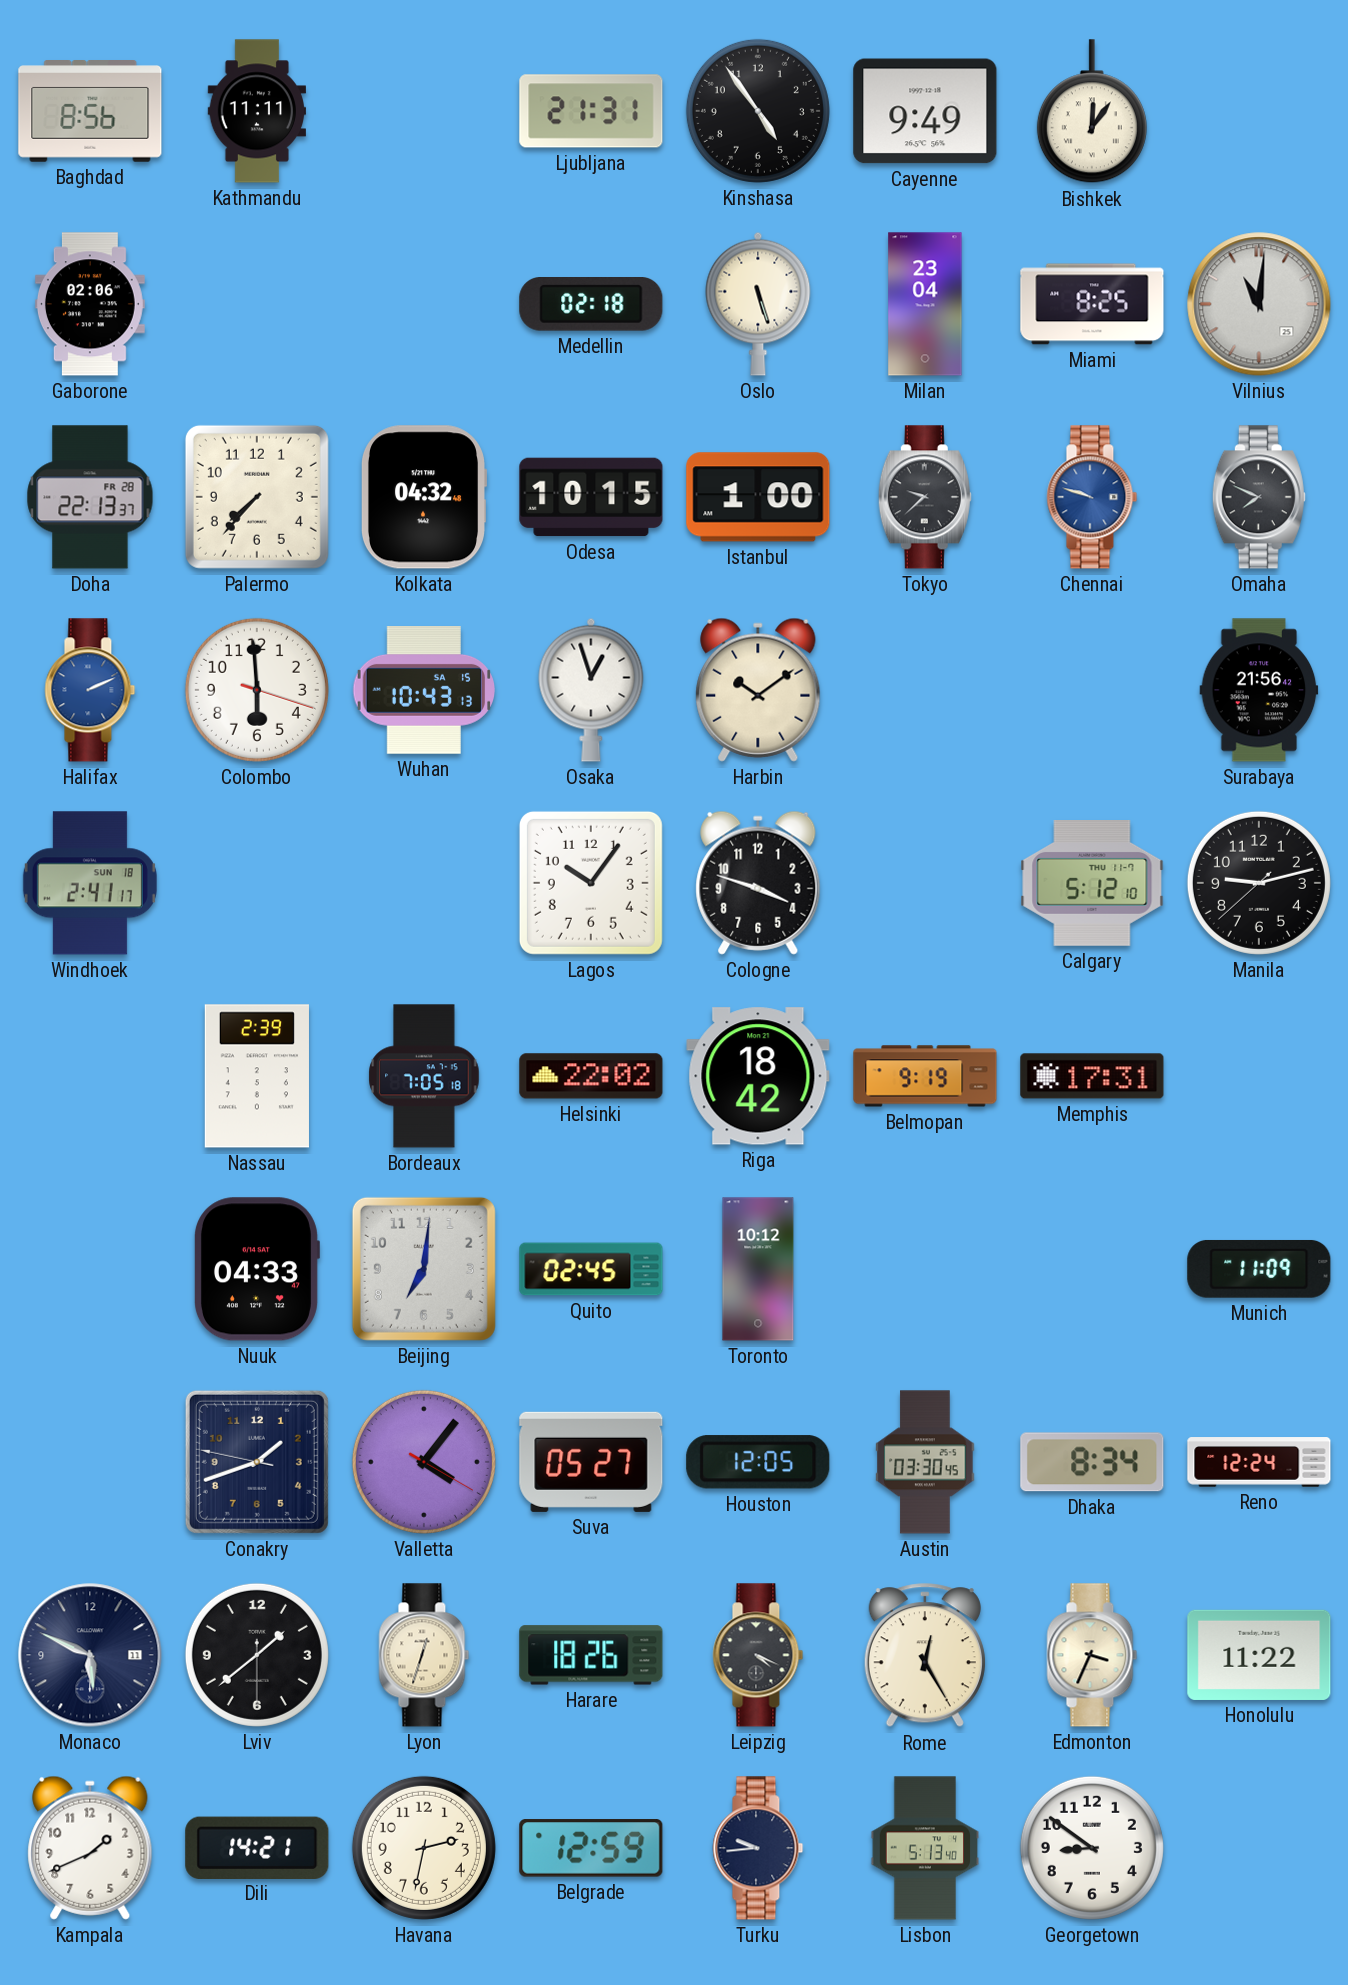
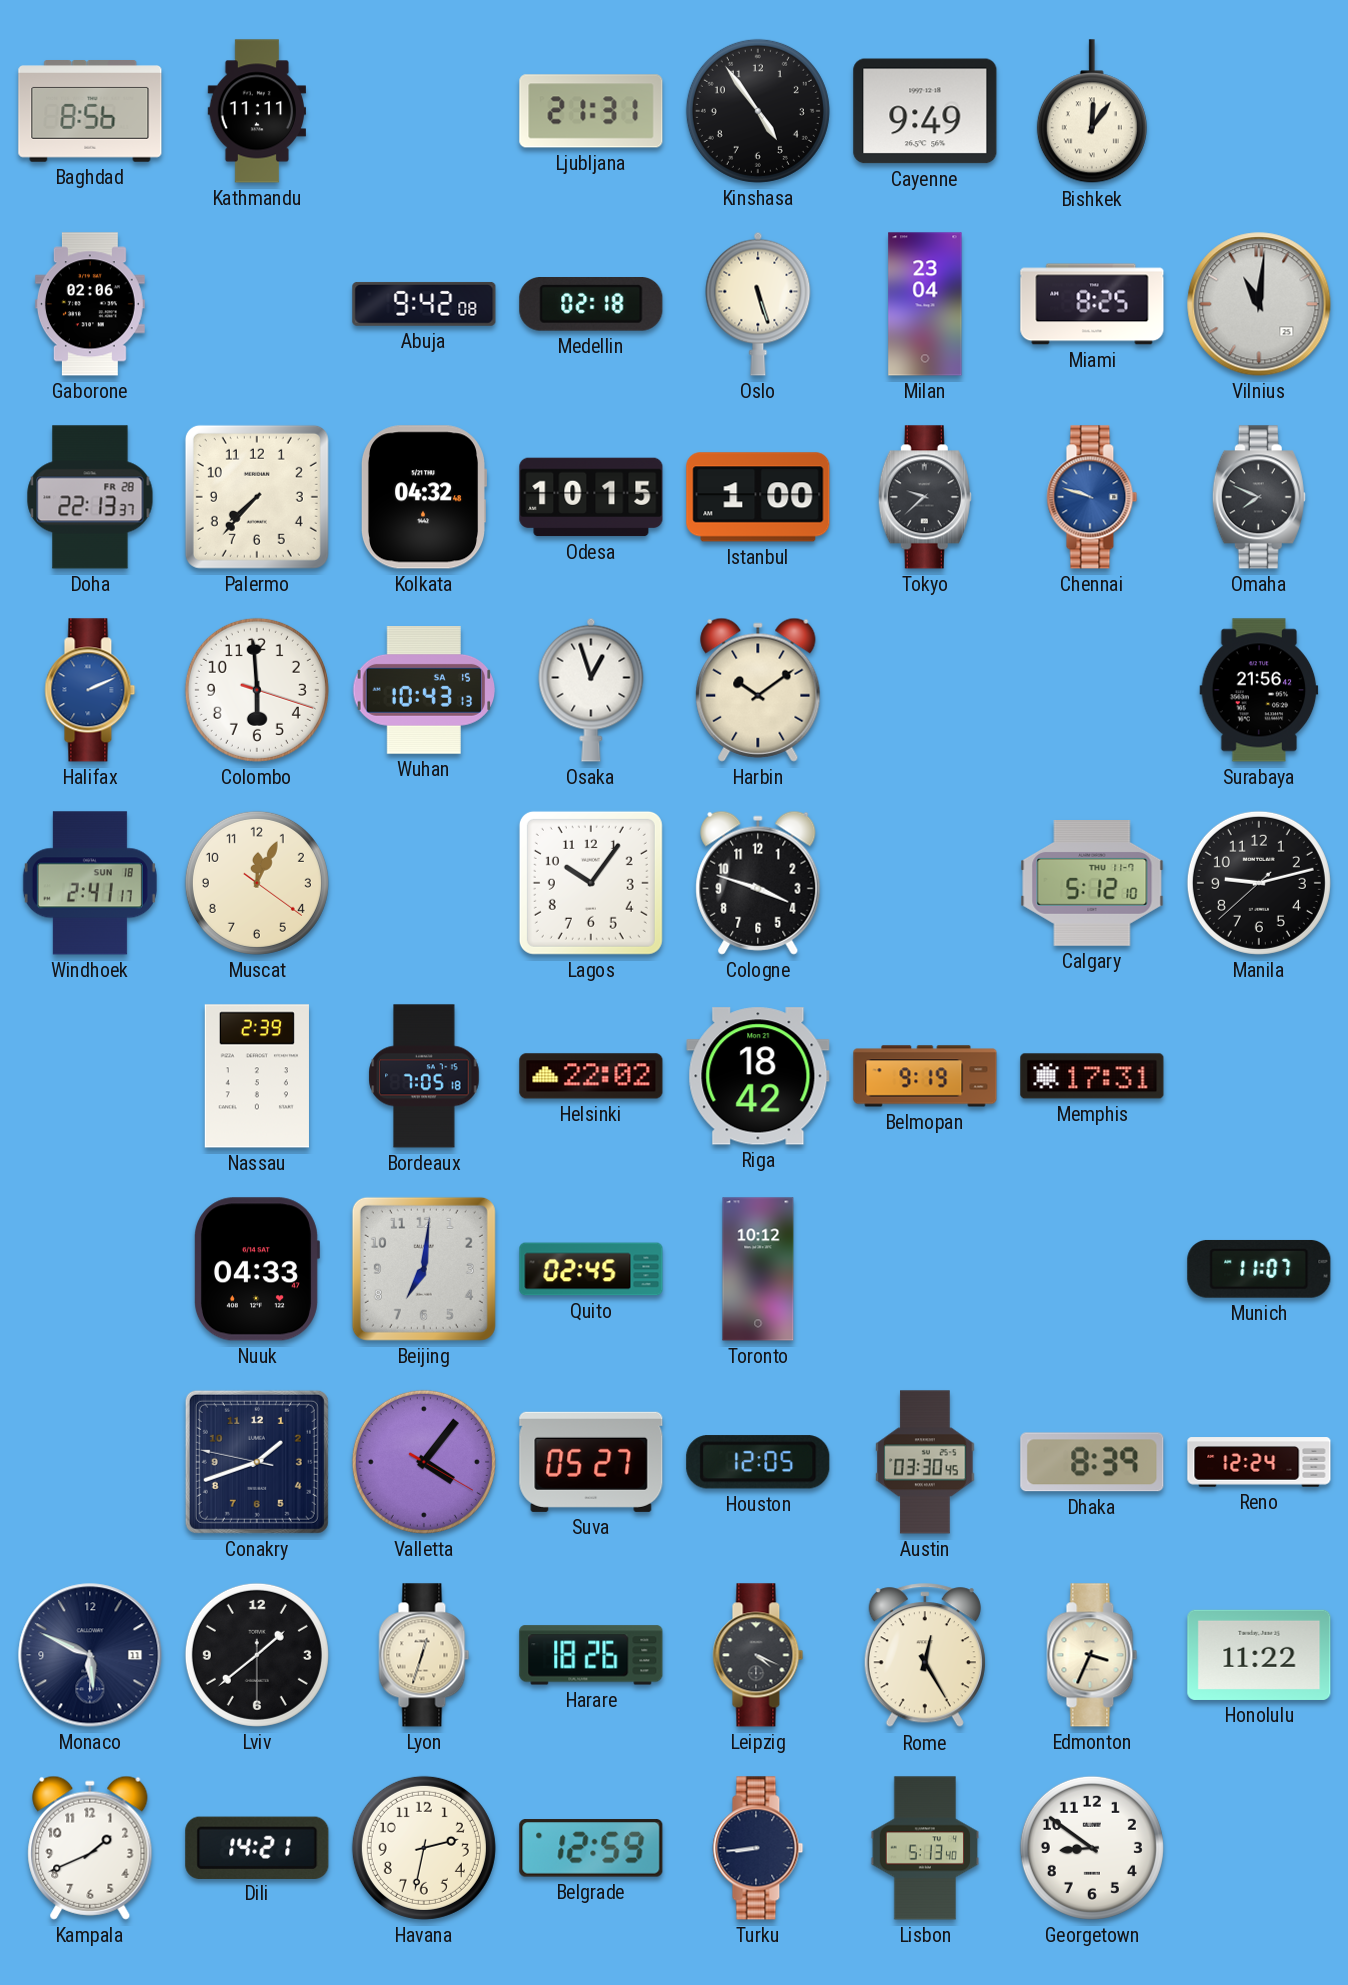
Abuja: none -> 9:42 (424, 304)
Muscat: none -> 12:04 (257, 883)
Munich: 11:09 -> 11:07 (1259, 1269)
Dhaka: 8:34 -> 8:39 (1092, 1462)
Turku: 9:44 -> 8:44 (758, 1848)
